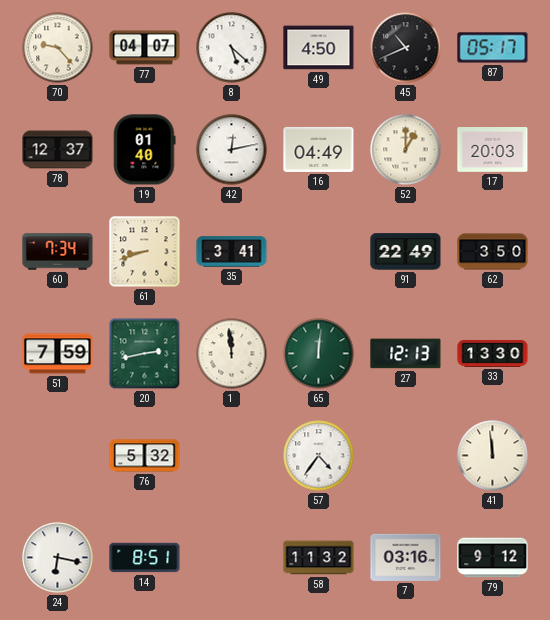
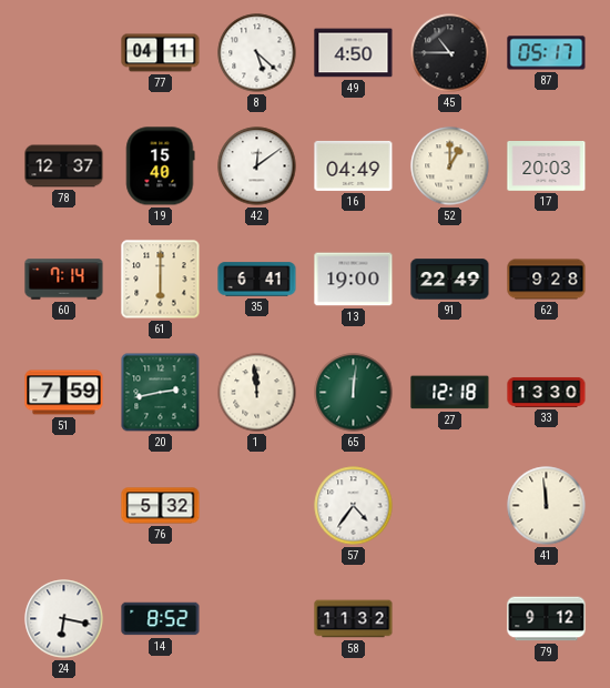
70: 9:23 -> none (58, 48)
77: 04:07 -> 04:11 (161, 53)
45: 10:41 -> 10:45 (450, 53)
19: 01:40 -> 15:40 (161, 166)
42: 12:13 -> 12:09 (257, 166)
60: 7:34 -> 7:14 (64, 280)
61: 8:42 -> 6:00 (161, 280)
35: 3:41 -> 6:41 (257, 280)
13: none -> 19:00 (354, 280)
62: 3:50 -> 9:28 (547, 280)
27: 12:13 -> 12:18 (450, 393)
14: 8:51 -> 8:52 (161, 619)
7: 03:16 -> none (406, 557)
